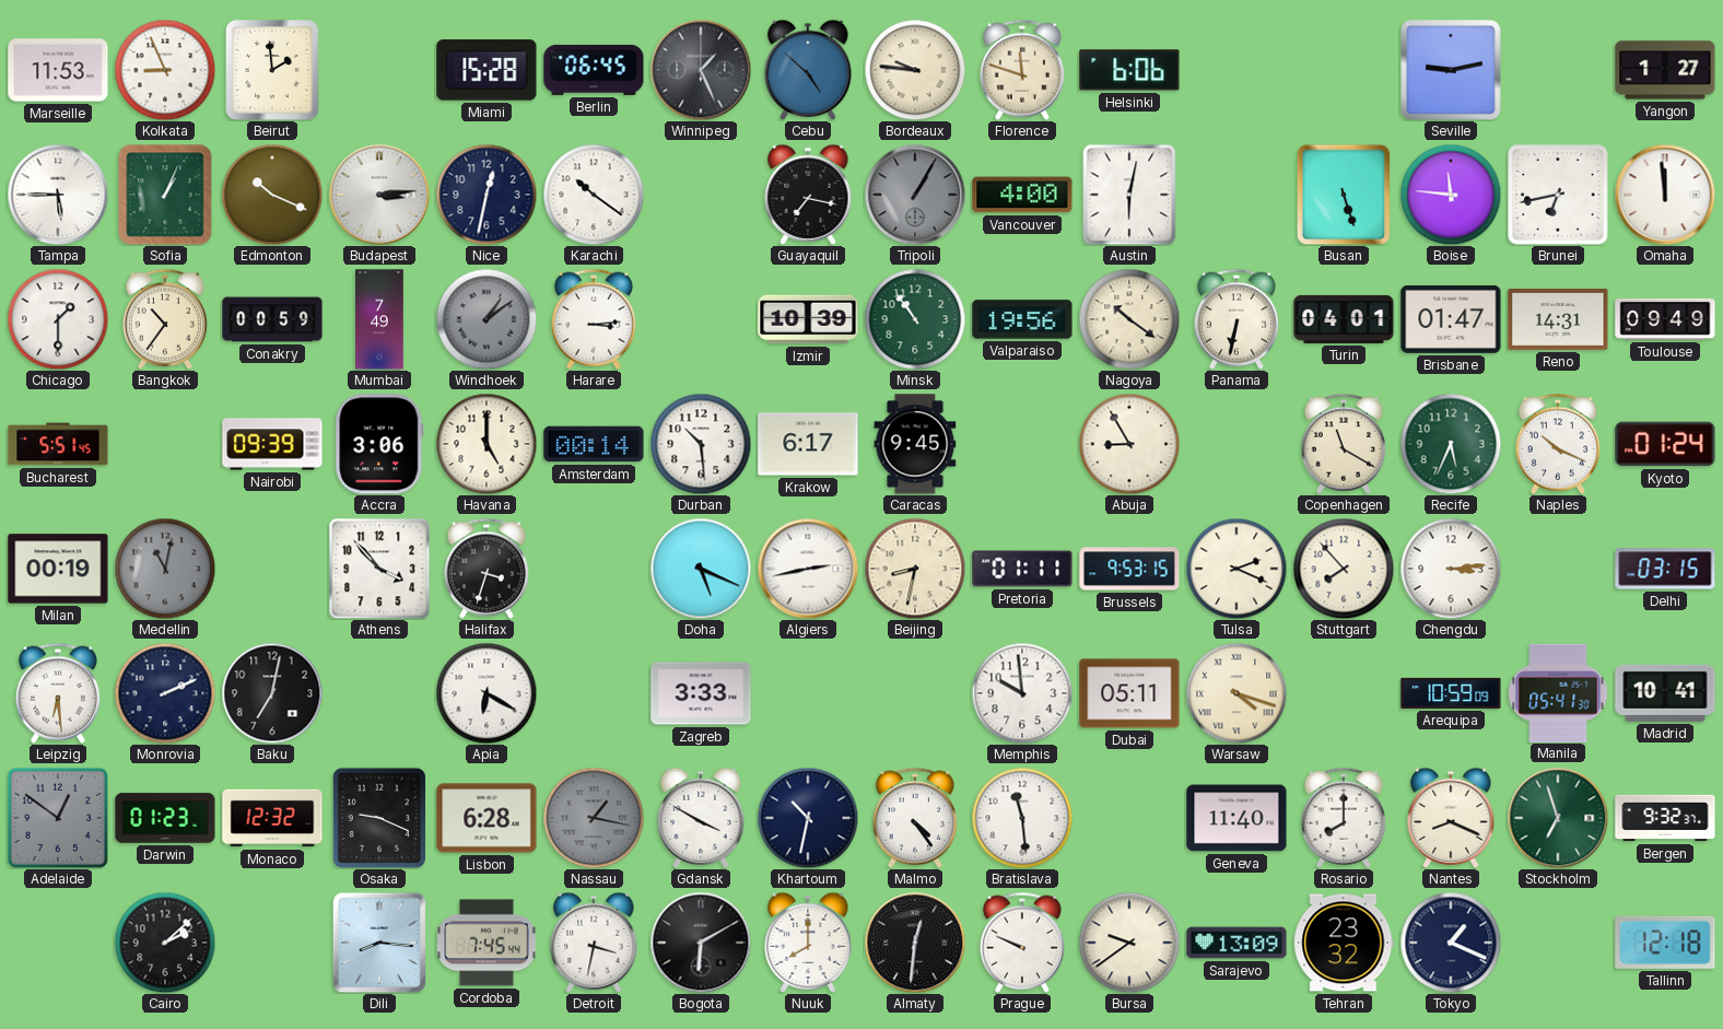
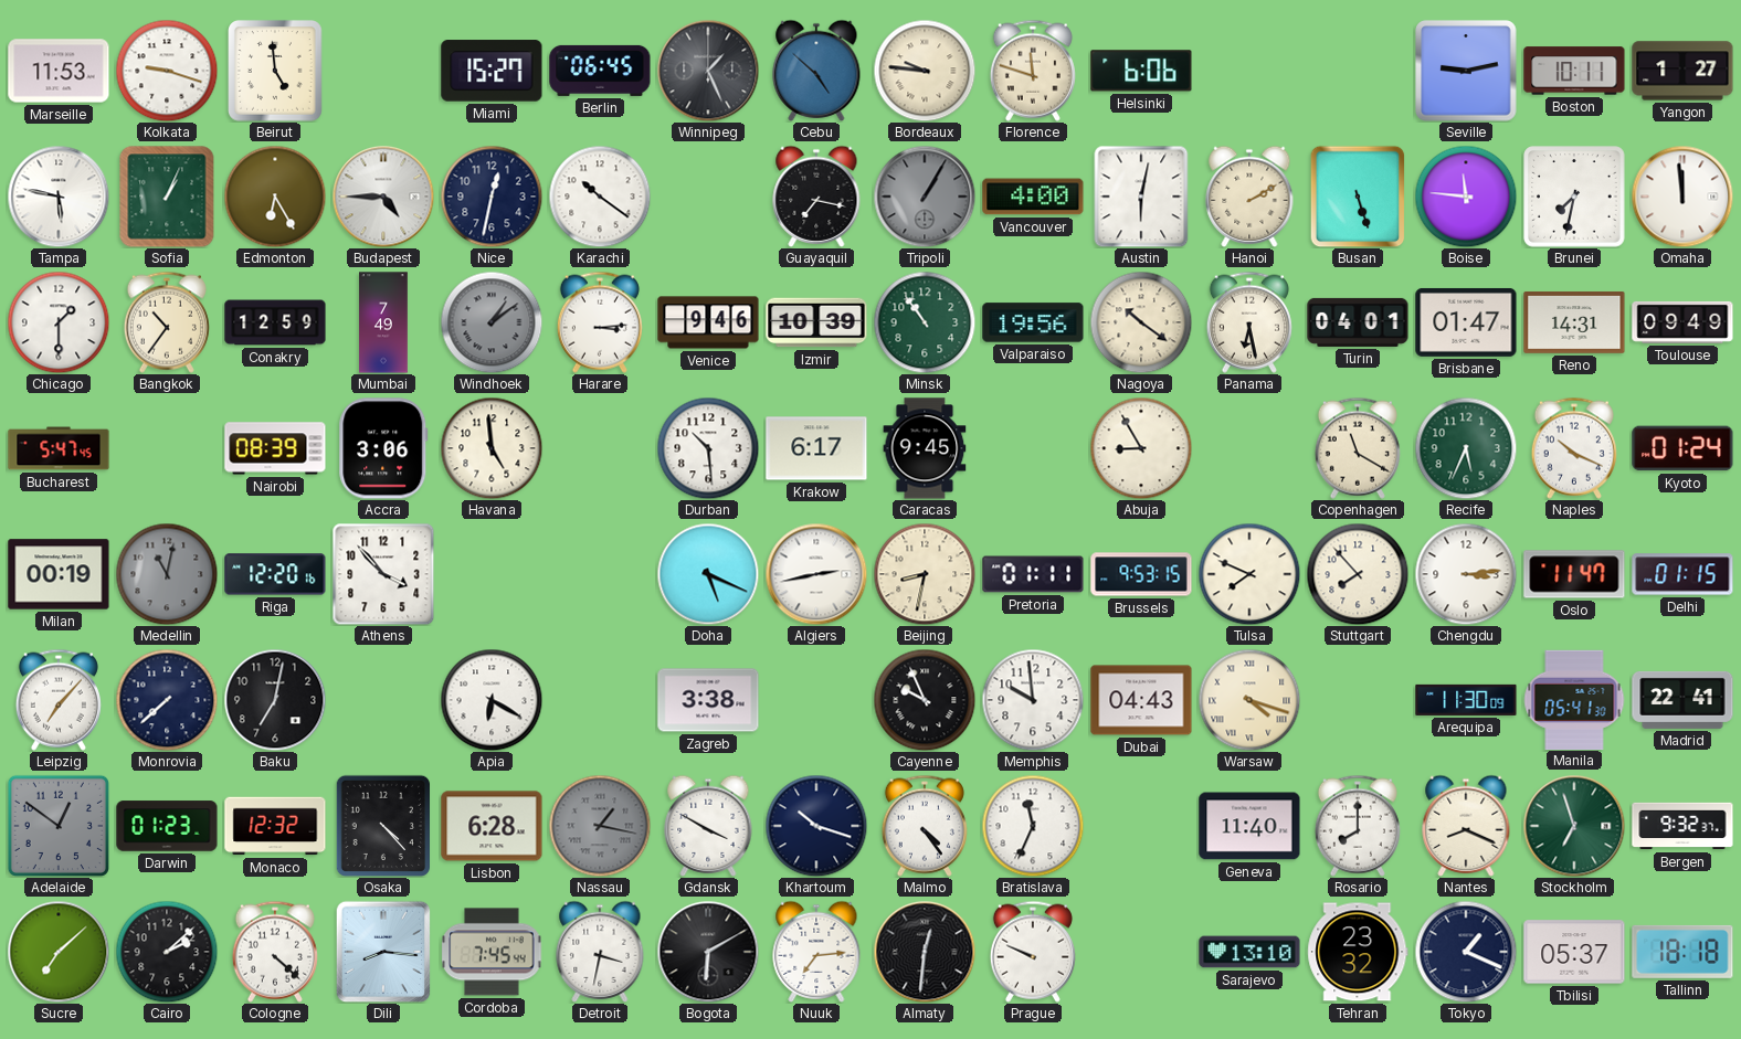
Kolkata: 8:56 -> 9:18 (167, 71)
Beirut: 1:59 -> 4:59 (276, 72)
Miami: 15:28 -> 15:27 (492, 71)
Boston: none -> 10:11 (1574, 71)
Tampa: 5:45 -> 5:47 (59, 197)
Edmonton: 10:19 -> 6:25 (275, 197)
Budapest: 3:14 -> 4:45 (383, 197)
Hanoi: none -> 2:10 (1249, 197)
Brunei: 6:43 -> 7:32 (1574, 197)
Conakry: 00:59 -> 12:59 (275, 322)
Venice: none -> 9:46 (708, 322)
Panama: 6:32 -> 6:28 (1249, 322)
Bucharest: 5:51 -> 5:47 (59, 448)
Nairobi: 09:39 -> 08:39 (275, 448)
Havana: 5:00 -> 4:59 (492, 448)
Amsterdam: 00:14 -> none (594, 444)
Riga: none -> 12:20 (275, 574)
Halifax: 3:33 -> none (487, 569)
Tulsa: 2:19 -> 7:49 (1249, 574)
Oslo: none -> 11:47 (1574, 574)
Delhi: 03:15 -> 01:15 (1682, 574)
Leipzig: 6:29 -> 7:07 (59, 700)
Monrovia: 2:11 -> 7:38 (167, 700)
Zagreb: 3:33 -> 3:38 (708, 700)
Cayenne: none -> 9:56 (925, 700)
Dubai: 05:11 -> 04:43 (1141, 700)
Arequipa: 10:59 -> 11:30 (1466, 700)
Madrid: 10:41 -> 22:41 (1682, 700)
Osaka: 9:19 -> 4:23 (382, 825)
Khartoum: 10:32 -> 10:18 (816, 826)
Bratislava: 11:29 -> 11:34 (1033, 826)
Sucre: none -> 7:08 (59, 952)
Cologne: none -> 4:22 (275, 952)
Nuuk: 8:00 -> 7:14 (816, 952)
Bursa: 9:39 -> none (1129, 943)
Sarajevo: 13:09 -> 13:10 (1249, 952)
Tbilisi: none -> 05:37 (1574, 952)
Tallinn: 12:18 -> 18:18 (1682, 952)
